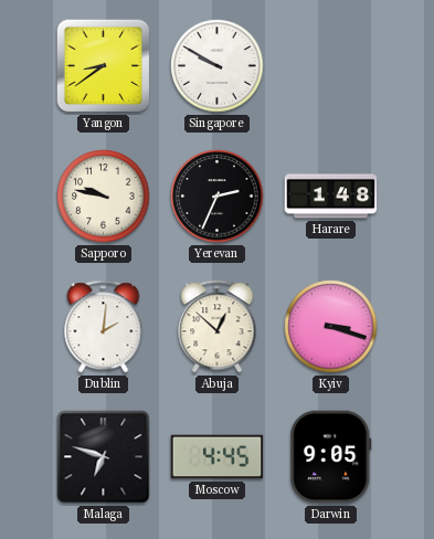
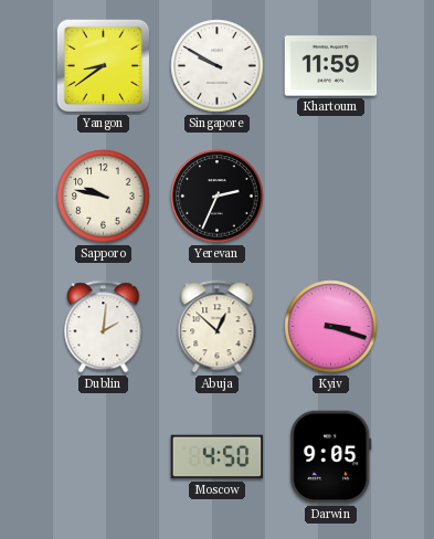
Khartoum: none -> 11:59 (331, 66)
Harare: 1:48 -> none (331, 197)
Malaga: 6:48 -> none (104, 457)
Moscow: 4:45 -> 4:50 (218, 457)
